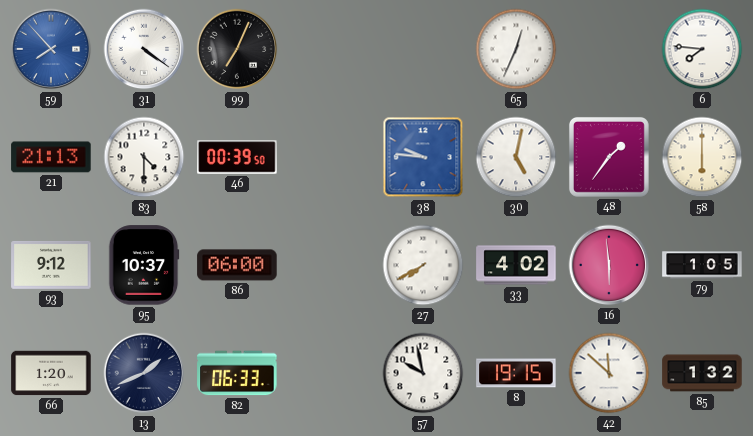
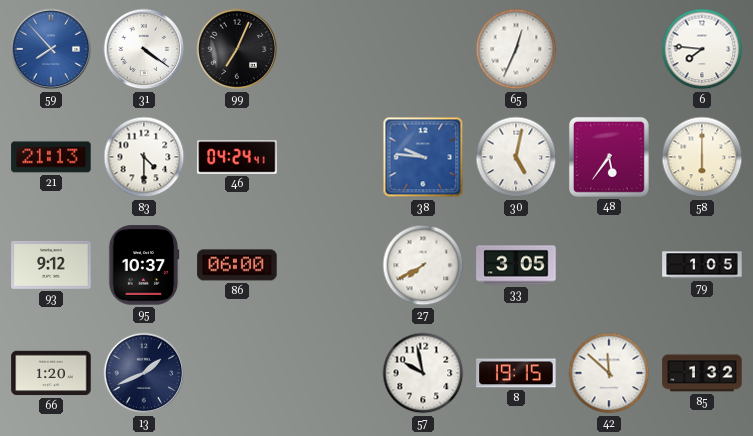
46: 00:39 -> 04:24 (237, 157)
48: 1:36 -> 5:36 (609, 157)
33: 4:02 -> 3:05 (516, 265)
16: 5:59 -> none (609, 265)
82: 06:33 -> none (237, 373)
